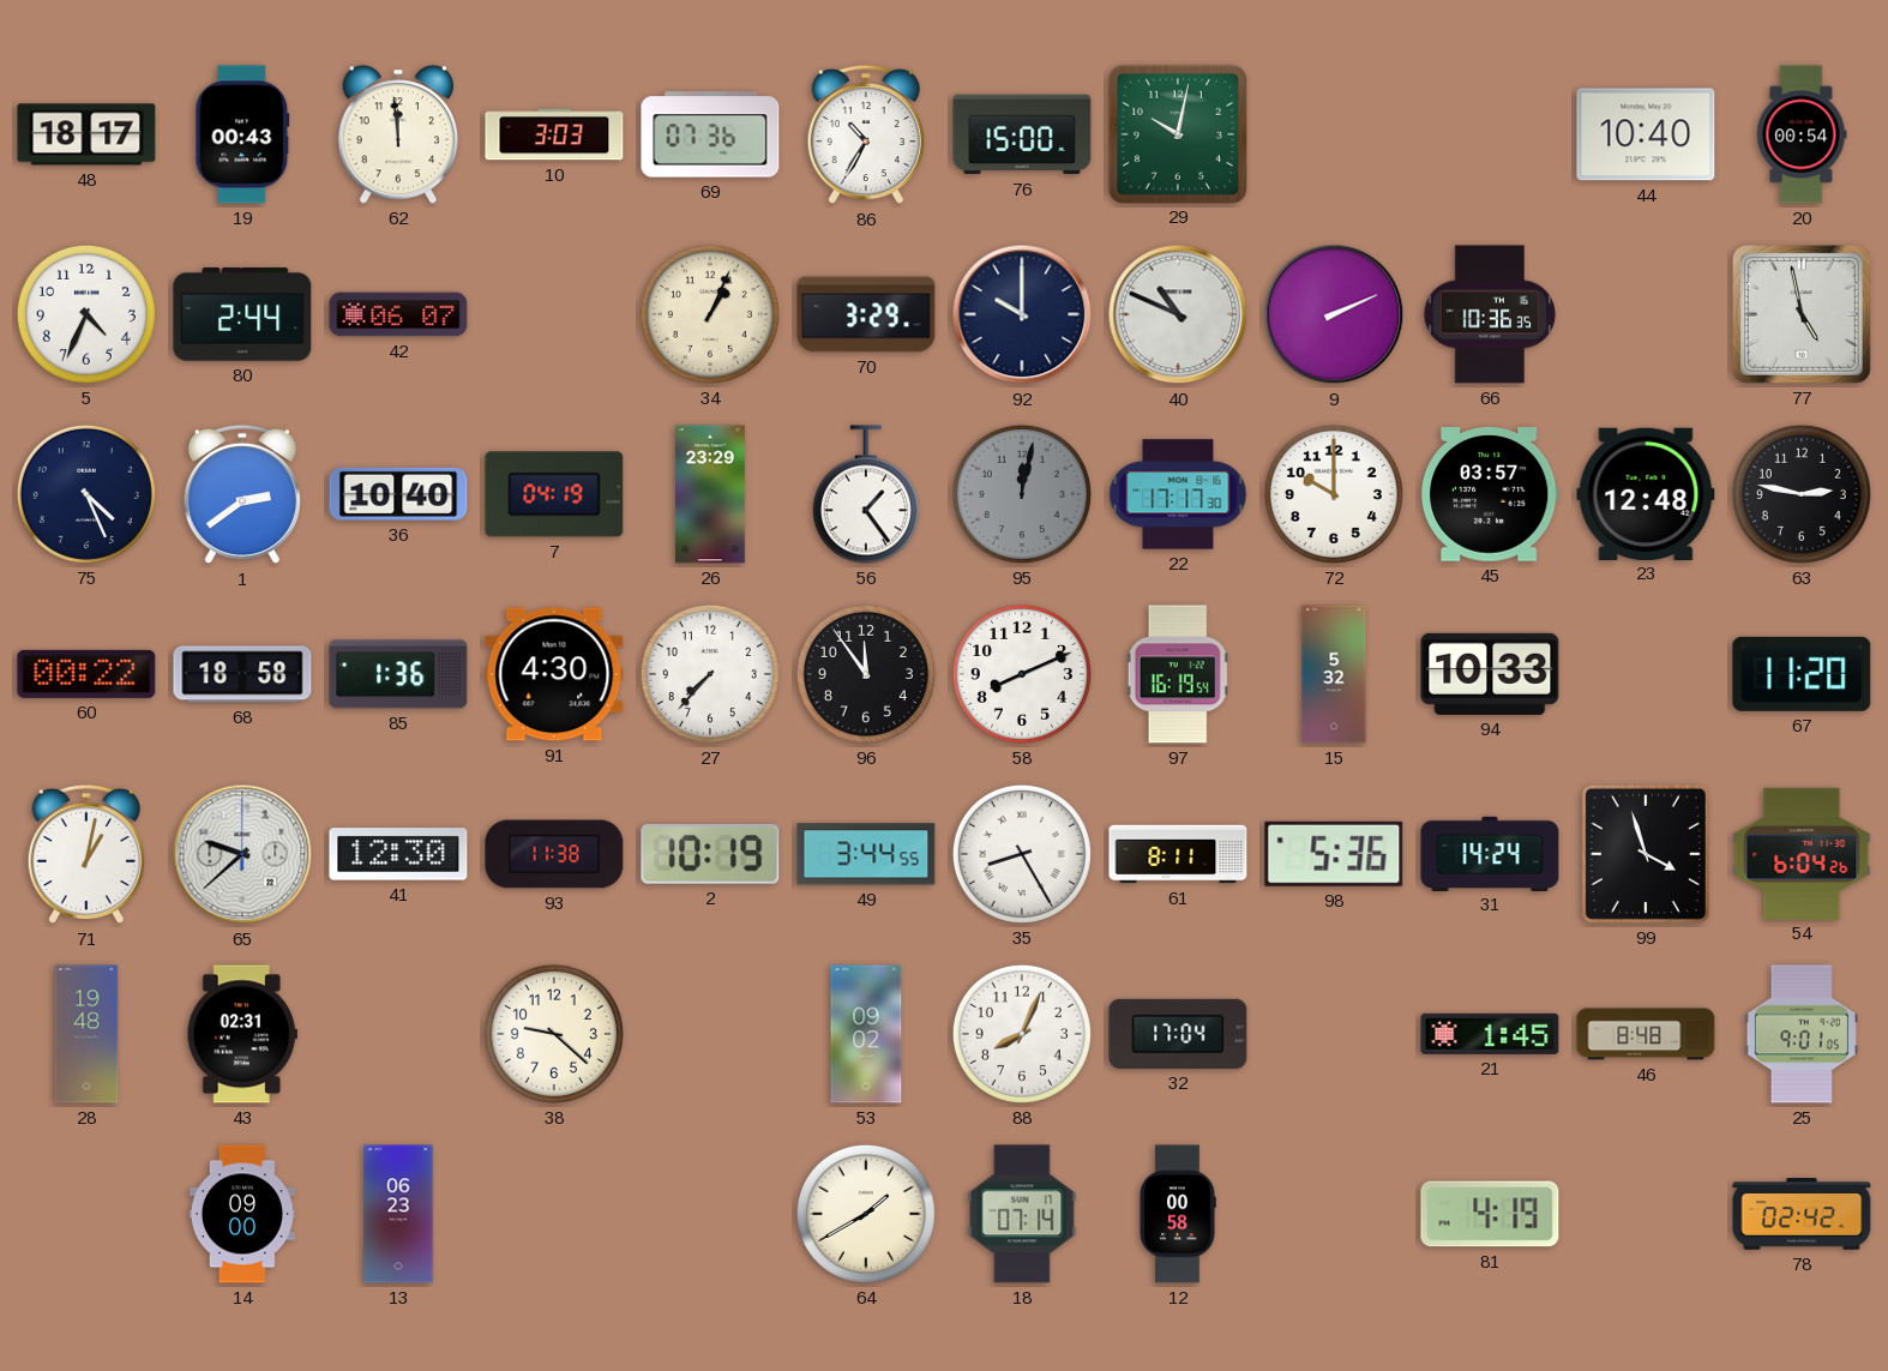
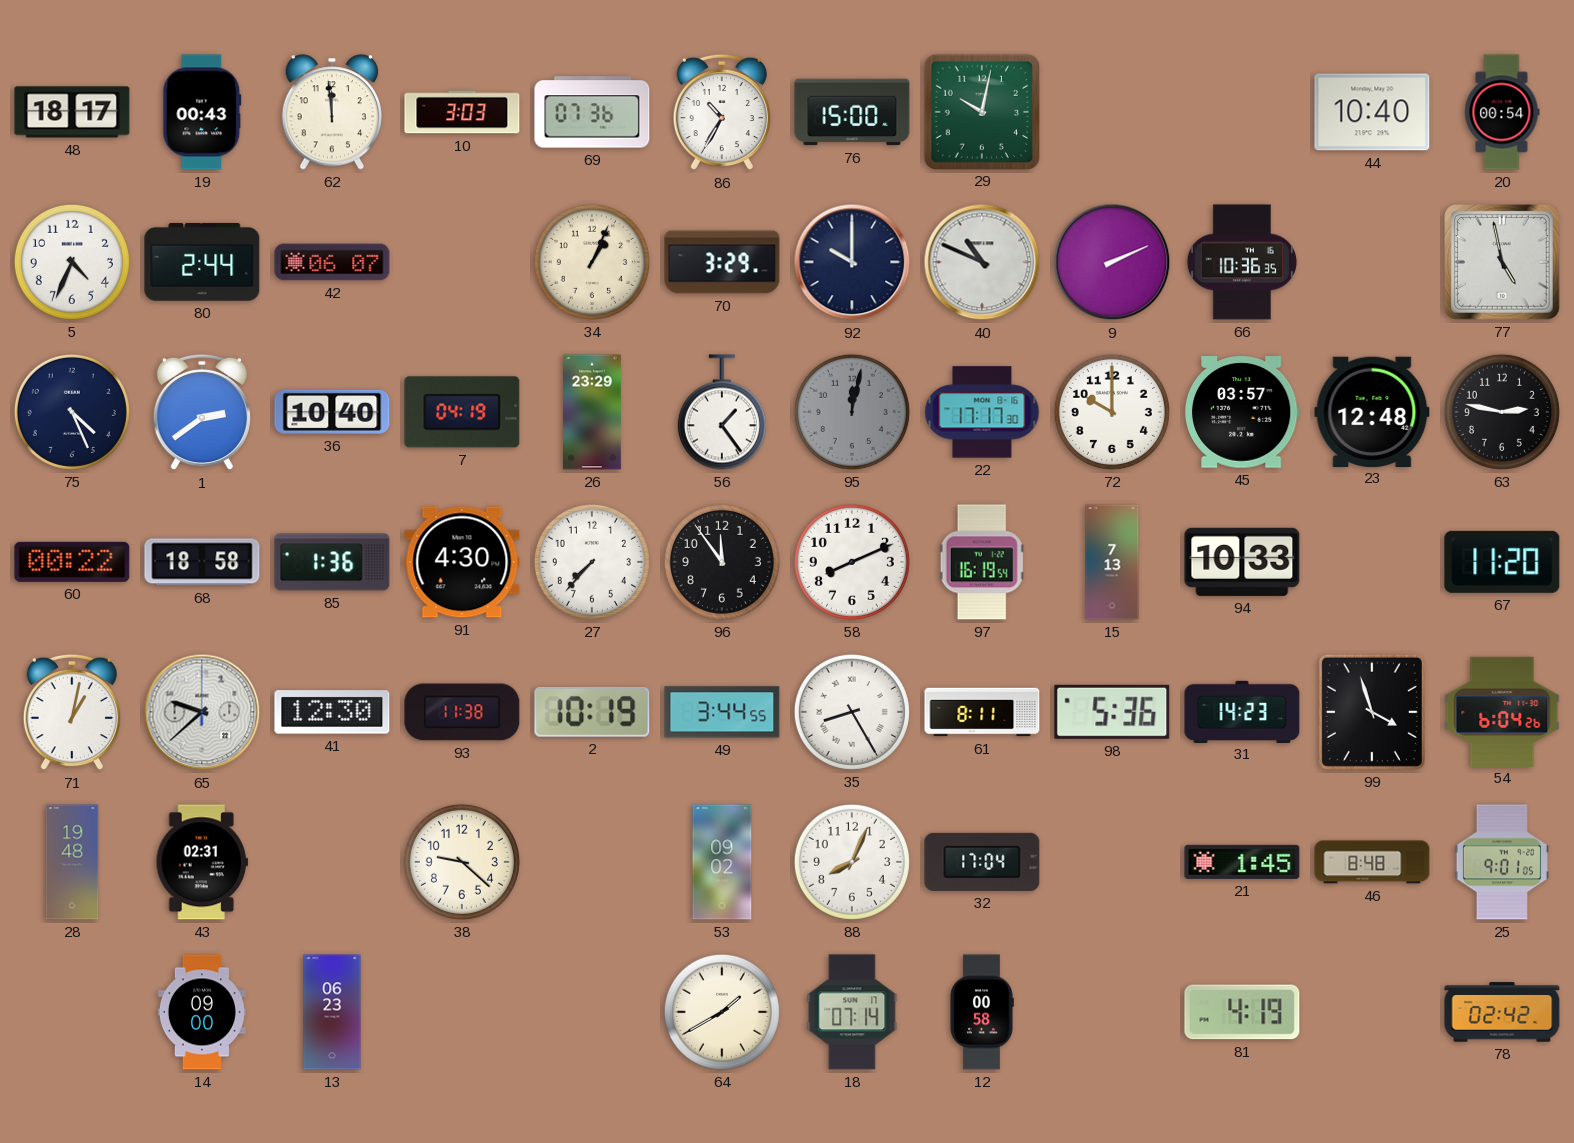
15: 5:32 -> 7:13 (1112, 562)
31: 14:24 -> 14:23 (1242, 711)
